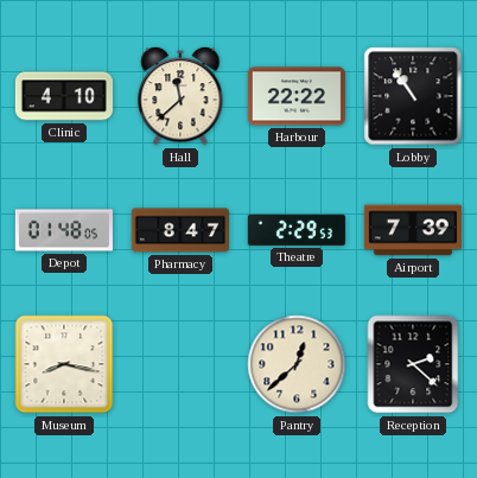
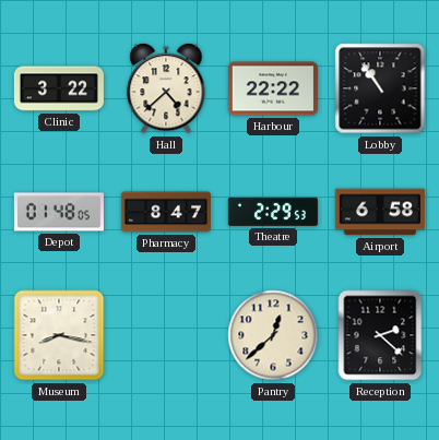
Clinic: 4:10 -> 3:22 (59, 88)
Hall: 11:38 -> 4:38 (166, 88)
Airport: 7:39 -> 6:58 (380, 212)
